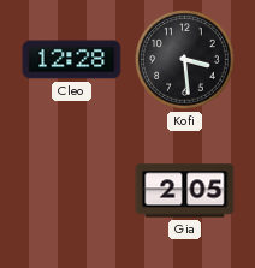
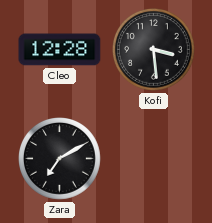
Zara: none -> 7:10 (60, 159)
Gia: 2:05 -> none (185, 191)
